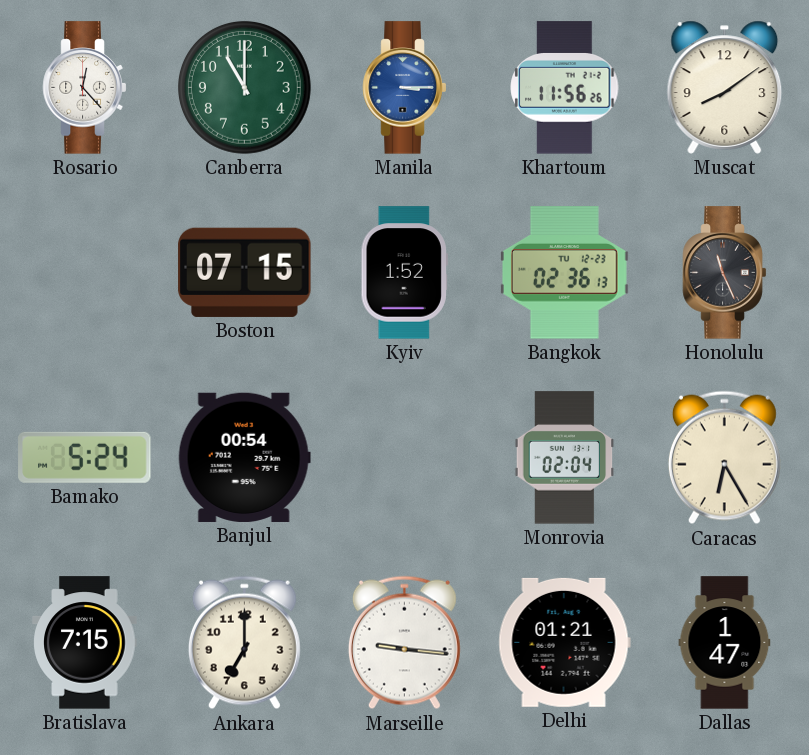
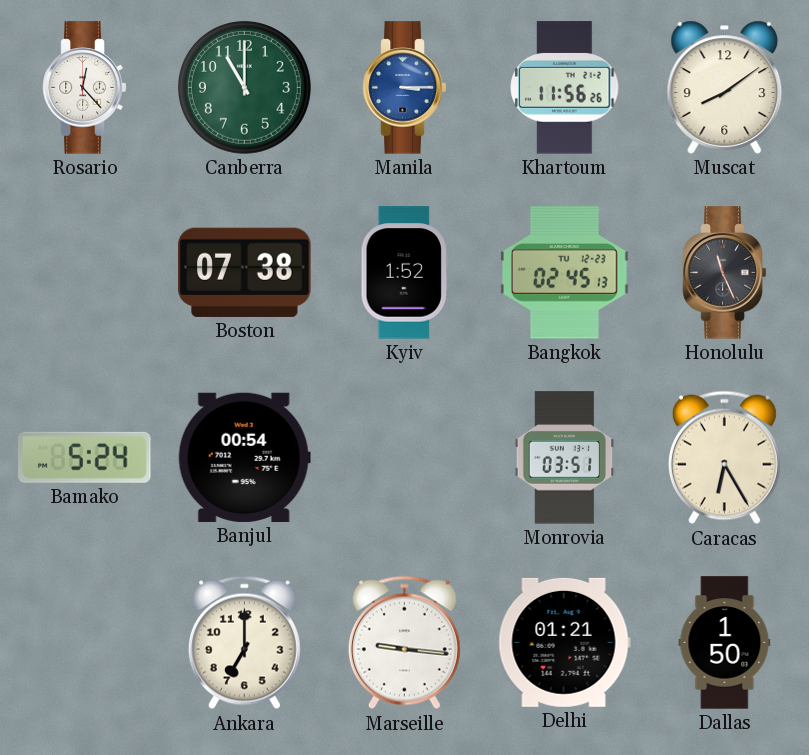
Boston: 07:15 -> 07:38 (245, 272)
Bangkok: 02:36 -> 02:45 (564, 273)
Monrovia: 02:04 -> 03:51 (565, 458)
Bratislava: 7:15 -> none (85, 643)
Dallas: 1:47 -> 1:50 (725, 643)
